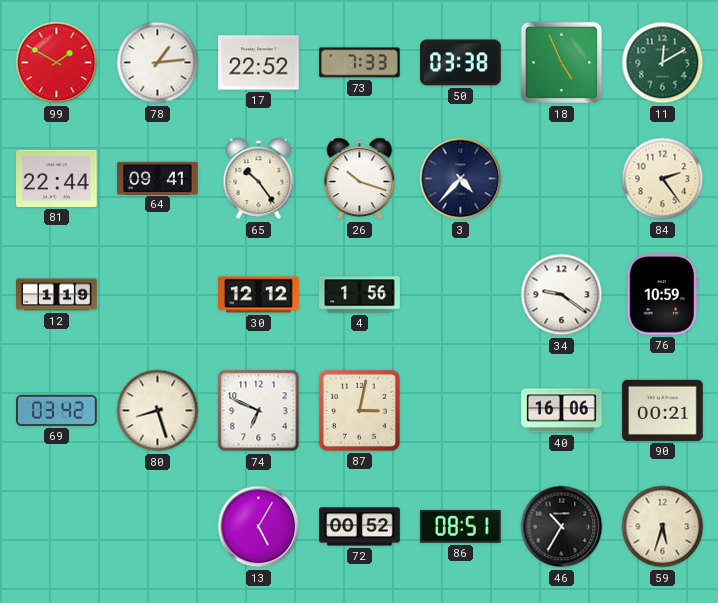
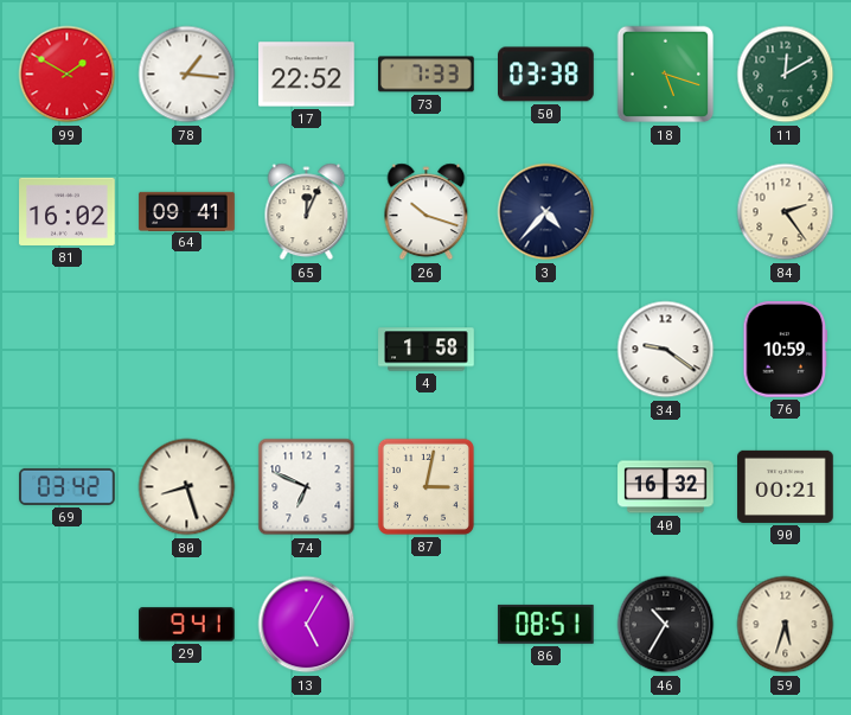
78: 1:14 -> 1:16 (187, 75)
18: 4:56 -> 5:18 (666, 75)
81: 22:44 -> 16:02 (68, 211)
65: 10:24 -> 12:04 (307, 212)
12: 1:19 -> none (57, 295)
30: 12:12 -> none (259, 295)
4: 1:56 -> 1:58 (427, 350)
40: 16:06 -> 16:32 (666, 487)
29: none -> 9:41 (187, 625)
72: 00:52 -> none (360, 527)
